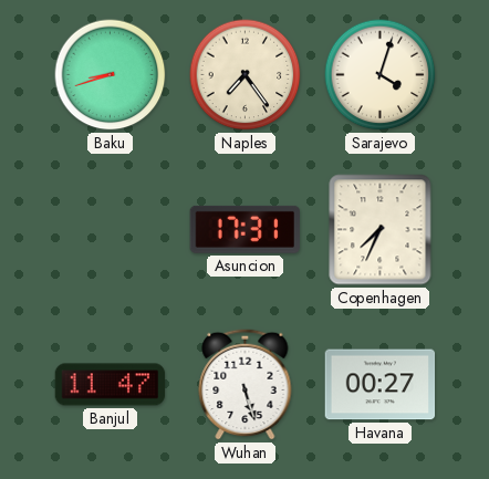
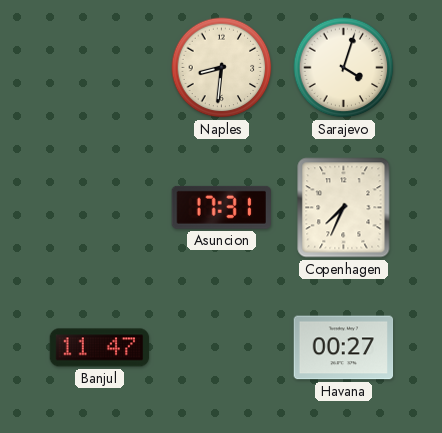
Baku: 8:42 -> none (111, 75)
Naples: 7:24 -> 8:31 (222, 68)
Wuhan: 5:27 -> none (246, 384)
